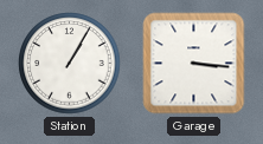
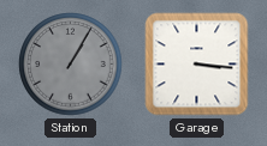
Station dial: white -> grey (71, 65)
